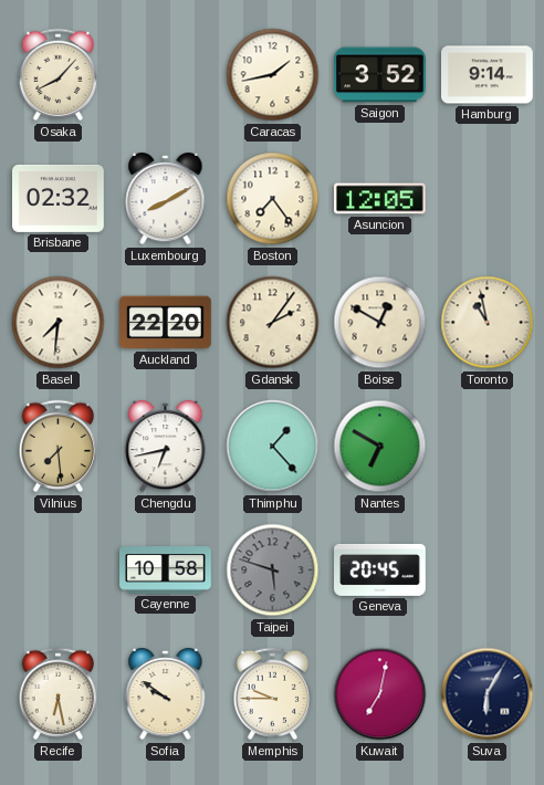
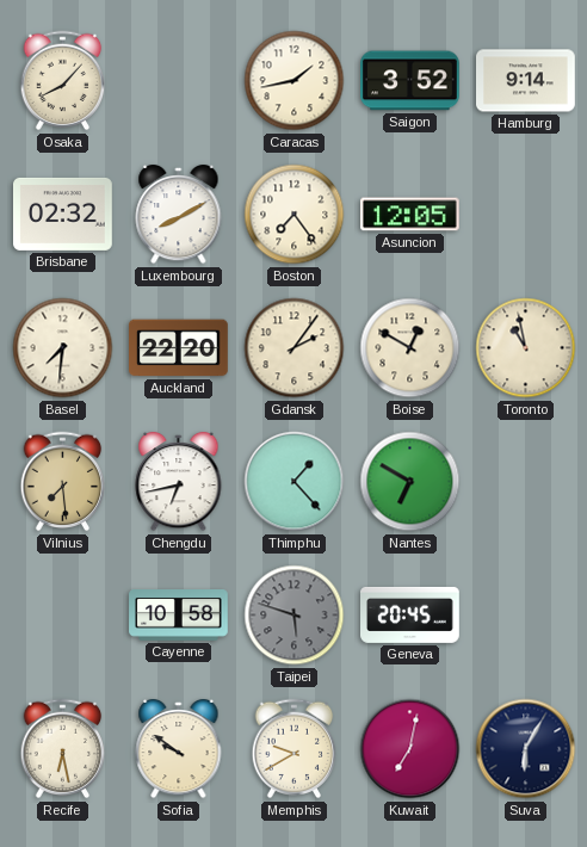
Memphis: 9:45 -> 9:40 (295, 749)
